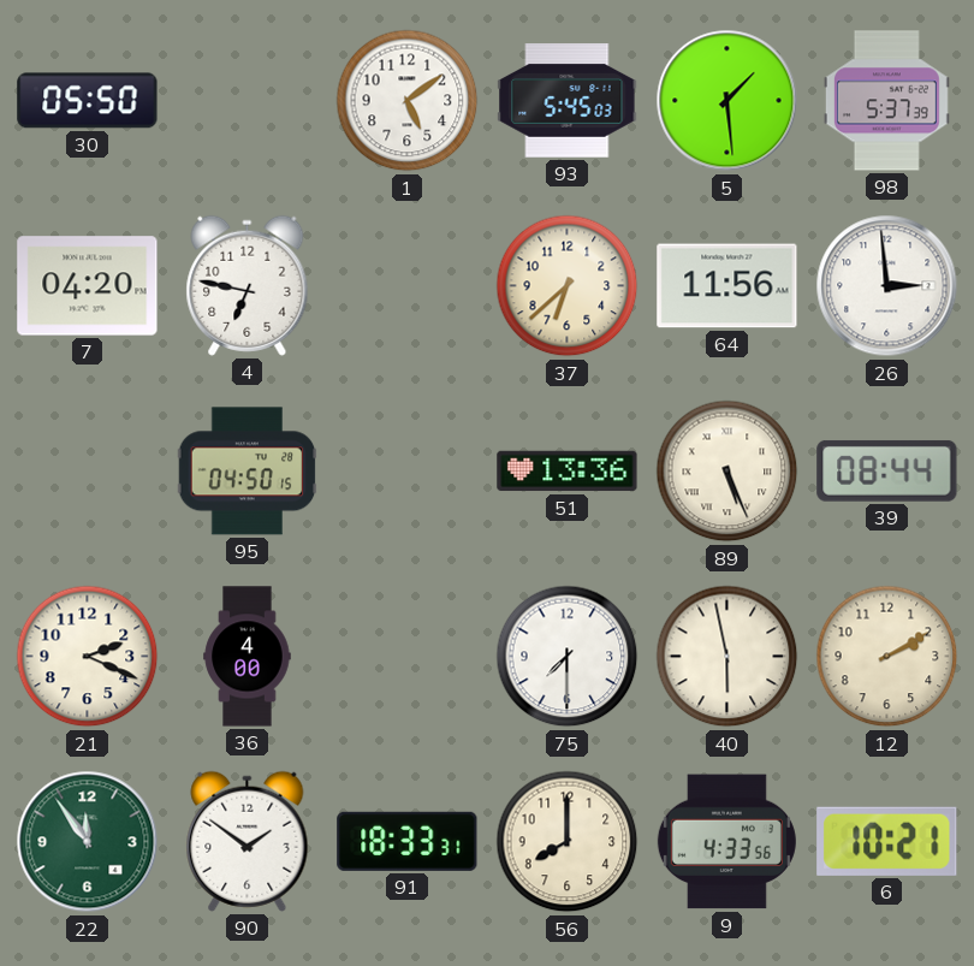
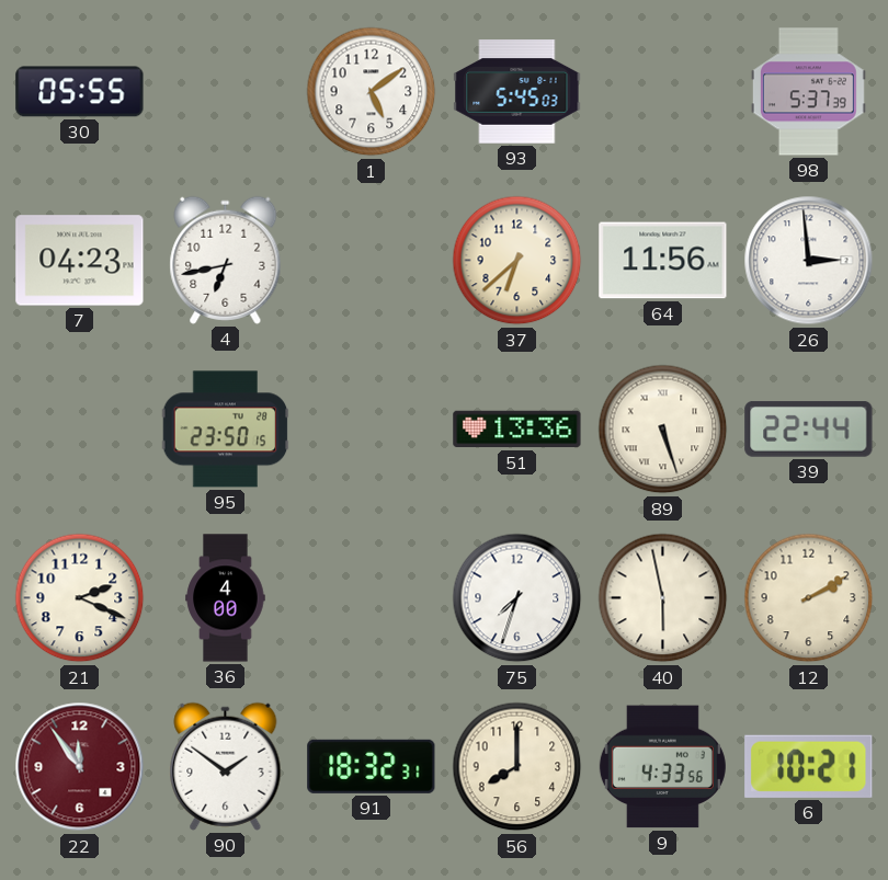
30: 05:50 -> 05:55 (80, 92)
5: 1:29 -> none (727, 101)
7: 04:20 -> 04:23 (80, 261)
4: 6:47 -> 6:43 (226, 260)
95: 04:50 -> 23:50 (226, 430)
89: 5:26 -> 5:27 (663, 430)
39: 08:44 -> 22:44 (809, 428)
75: 7:30 -> 7:33 (517, 598)
22 dial: green -> burgundy (80, 767)
91: 18:33 -> 18:32 (372, 766)
